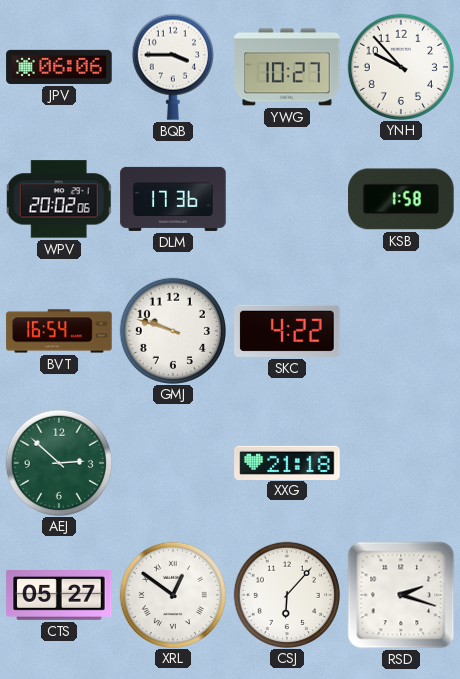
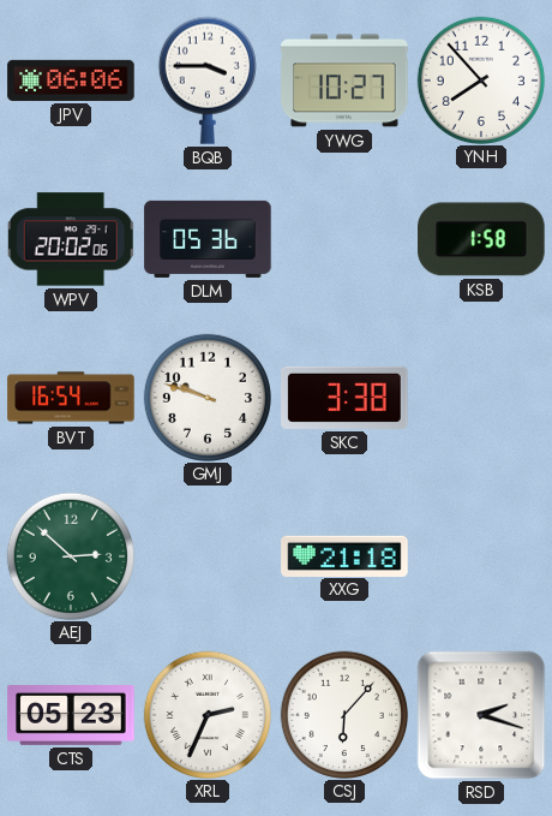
YNH: 9:53 -> 7:53 (480, 79)
DLM: 17:36 -> 05:36 (208, 239)
SKC: 4:22 -> 3:38 (344, 398)
CTS: 05:27 -> 05:23 (71, 716)
XRL: 12:51 -> 2:34 (206, 714)
